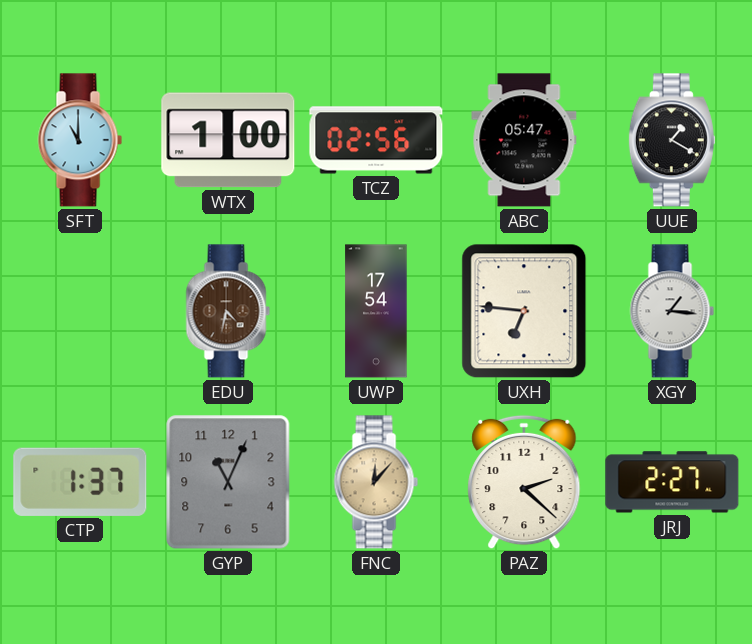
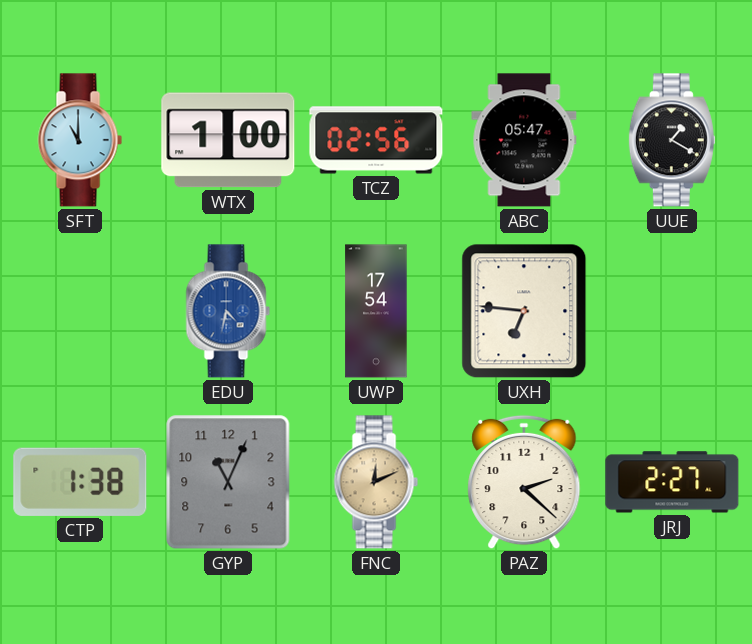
EDU dial: brown -> blue (228, 311)
XGY: 1:16 -> none (672, 311)
CTP: 1:37 -> 1:38 (80, 482)
FNC: 12:07 -> 12:11 (376, 482)
